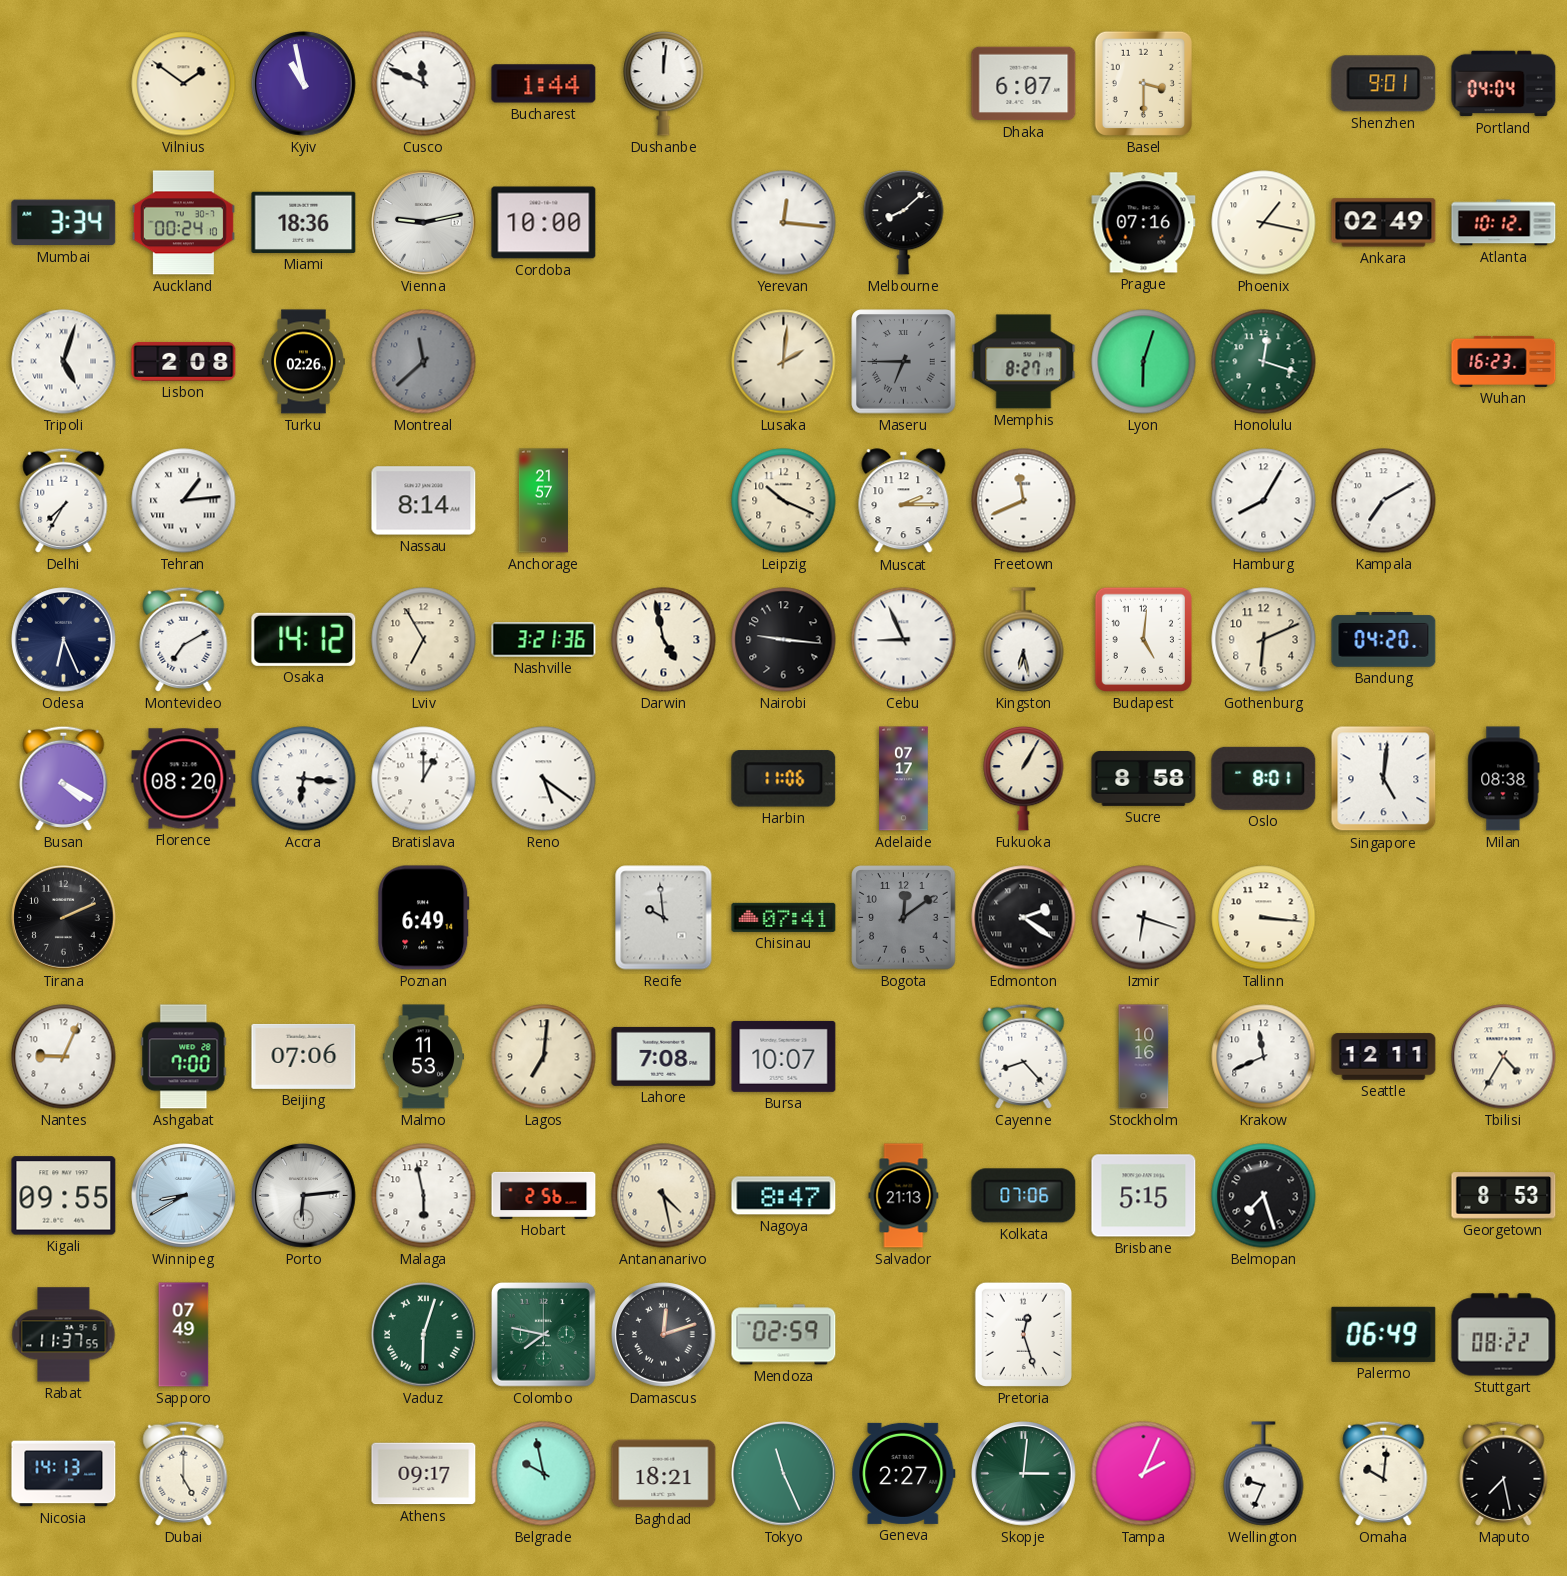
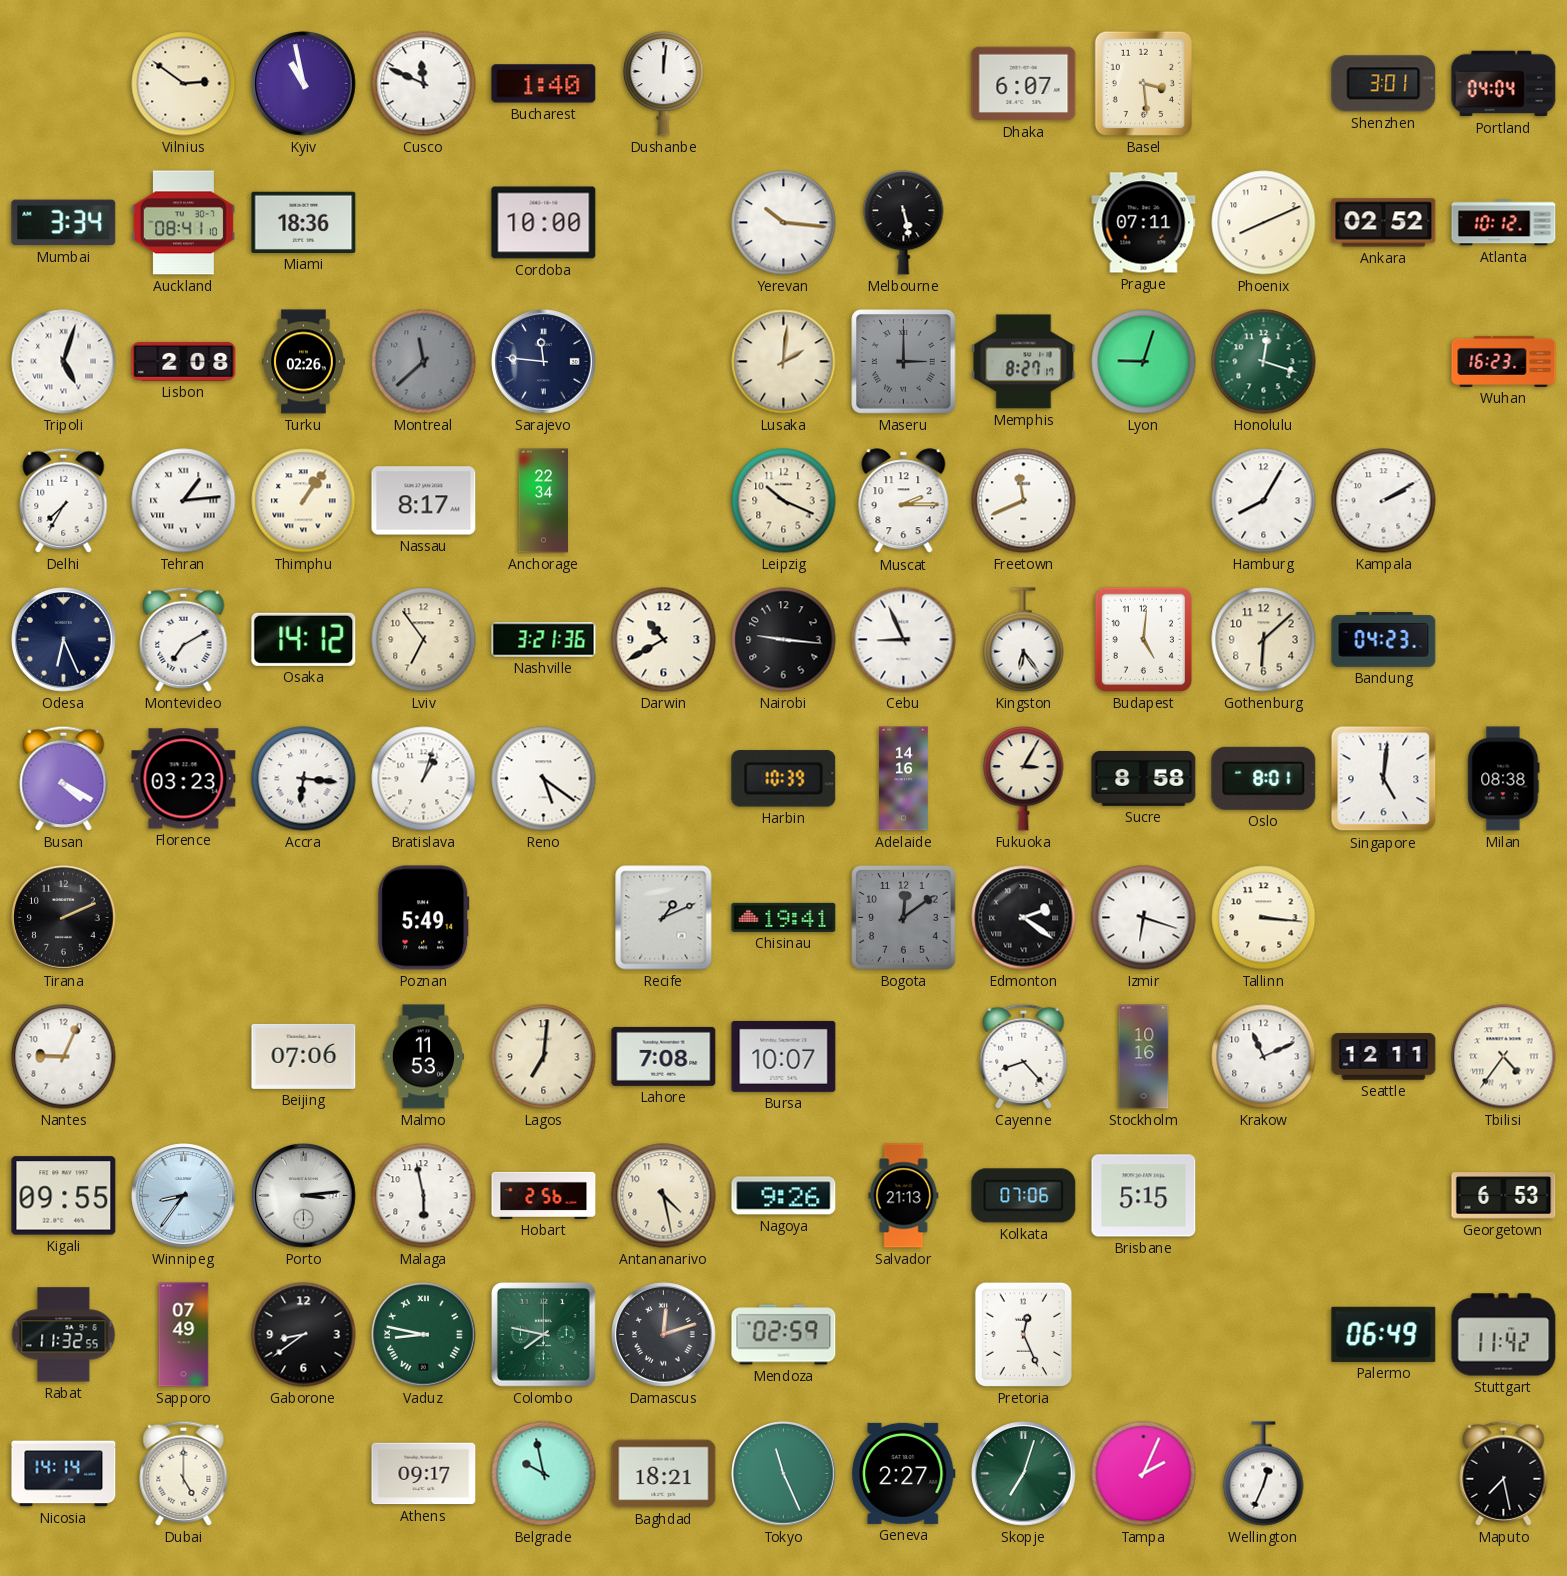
Vilnius: 1:51 -> 2:51 (184, 84)
Bucharest: 1:44 -> 1:40 (544, 84)
Basel: 3:30 -> 3:29 (1143, 83)
Shenzhen: 9:01 -> 3:01 (1384, 84)
Auckland: 00:24 -> 08:41 (183, 223)
Vienna: 9:13 -> none (424, 223)
Yerevan: 12:16 -> 10:16 (784, 223)
Melbourne: 8:08 -> 5:28 (904, 223)
Prague: 07:16 -> 07:11 (1144, 223)
Phoenix: 1:17 -> 8:11 (1264, 223)
Ankara: 02:49 -> 02:52 (1384, 223)
Sarajevo: none -> 11:46 (544, 362)
Maseru: 6:45 -> 3:00 (904, 362)
Lyon: 6:03 -> 9:03 (1144, 362)
Thimphu: none -> 1:06 (304, 501)
Nassau: 8:14 -> 8:17 (424, 501)
Anchorage: 21:57 -> 22:34 (543, 501)
Kampala: 7:10 -> 2:10 (1384, 501)
Lviv: 6:55 -> 6:54 (424, 640)
Darwin: 4:58 -> 10:40 (664, 640)
Kingston: 6:28 -> 6:24 (1024, 640)
Gothenburg: 6:11 -> 6:08 (1264, 640)
Bandung: 04:20 -> 04:23 (1384, 640)
Florence: 08:20 -> 03:23 (184, 779)
Bratislava: 1:00 -> 1:03 (424, 779)
Harbin: 11:06 -> 10:39 (784, 779)
Adelaide: 07:17 -> 14:16 (904, 779)
Fukuoka: 1:05 -> 3:05 (1024, 779)
Poznan: 6:49 -> 5:49 (424, 918)
Recife: 9:59 -> 1:11 (664, 918)
Chisinau: 07:41 -> 19:41 (784, 917)
Ashgabat: 7:00 -> none (184, 1057)
Krakow: 11:41 -> 11:11 (1264, 1057)
Tbilisi: 4:35 -> 4:36 (1504, 1057)
Winnipeg: 8:40 -> 8:36 (184, 1196)
Porto: 6:14 -> 3:14 (304, 1196)
Nagoya: 8:47 -> 9:26 (784, 1196)
Belmopan: 7:27 -> none (1264, 1196)
Georgetown: 8:53 -> 6:53 (1504, 1196)
Rabat: 11:37 -> 11:32 (64, 1335)
Gaborone: none -> 8:39 (304, 1335)
Vaduz: 6:03 -> 8:47 (424, 1335)
Pretoria: 12:27 -> 12:26 (1023, 1334)
Stuttgart: 08:22 -> 11:42 (1504, 1335)
Nicosia: 14:13 -> 14:14 (64, 1474)
Skopje: 3:01 -> 7:03 (1024, 1474)
Wellington: 9:34 -> 12:34 (1264, 1474)
Omaha: 10:01 -> none (1384, 1473)
